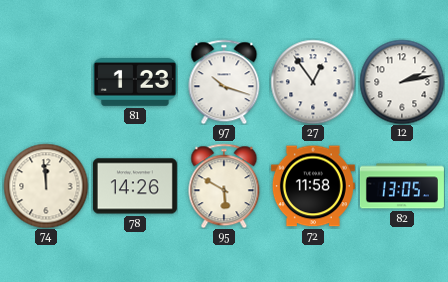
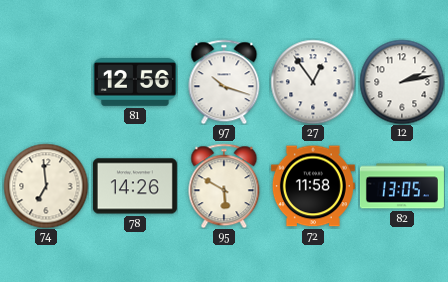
81: 1:23 -> 12:56 (135, 83)
74: 11:59 -> 6:59 (46, 186)
